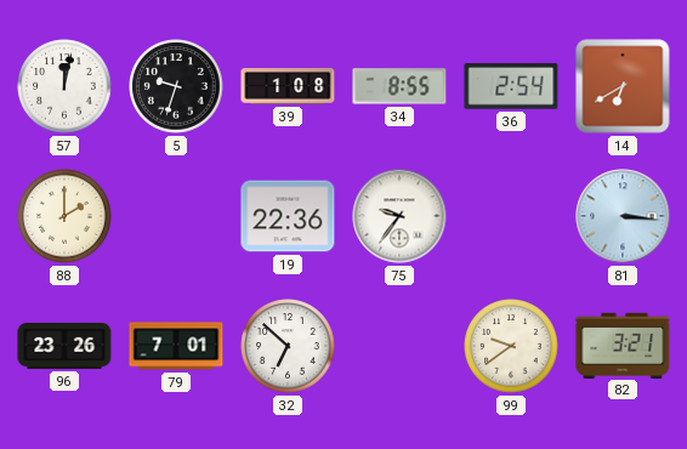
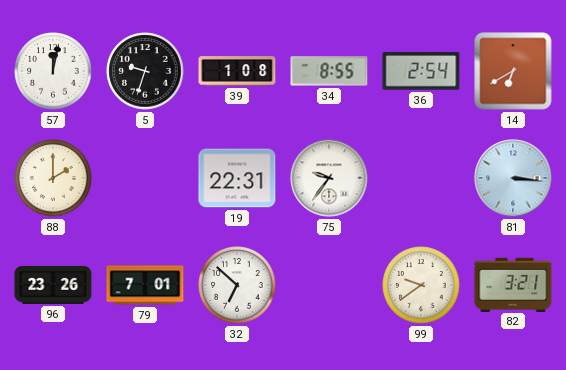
19: 22:36 -> 22:31 (237, 178)
